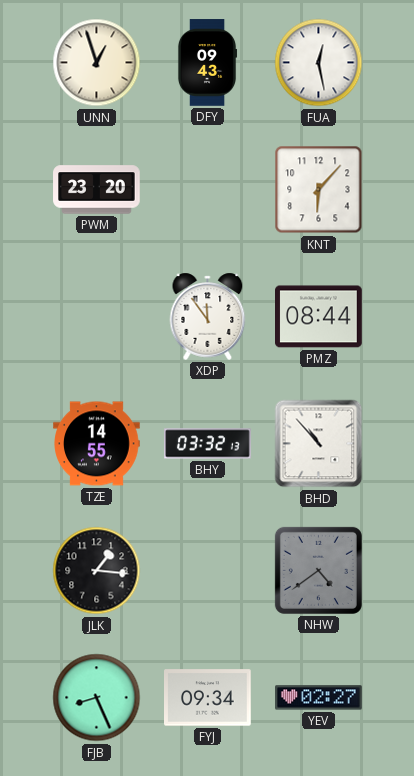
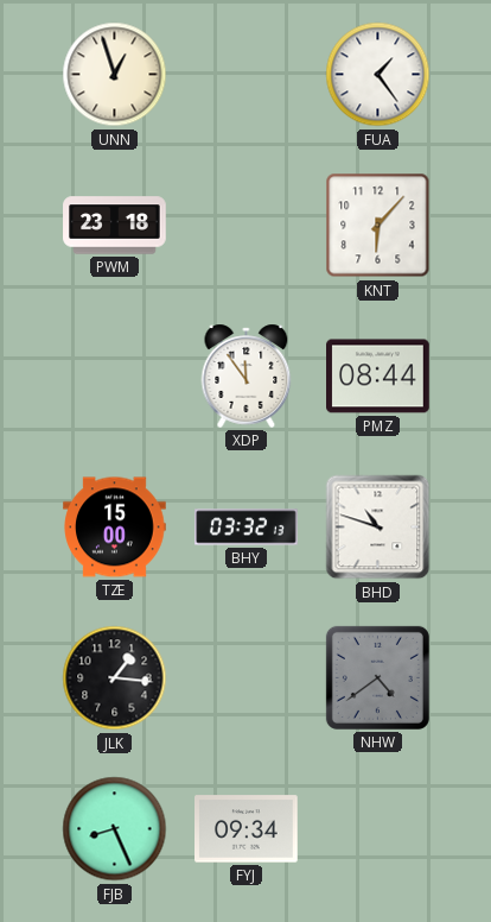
DFY: 09:43 -> none (207, 63)
FUA: 12:28 -> 1:24 (378, 75)
PWM: 23:20 -> 23:18 (115, 226)
TZE: 14:55 -> 15:00 (115, 528)
BHD: 10:53 -> 10:48 (378, 528)
YEV: 02:27 -> none (319, 698)
